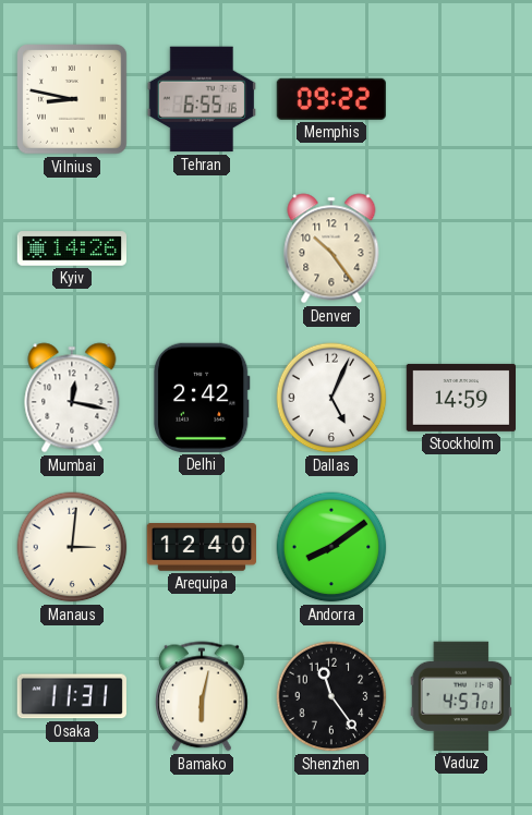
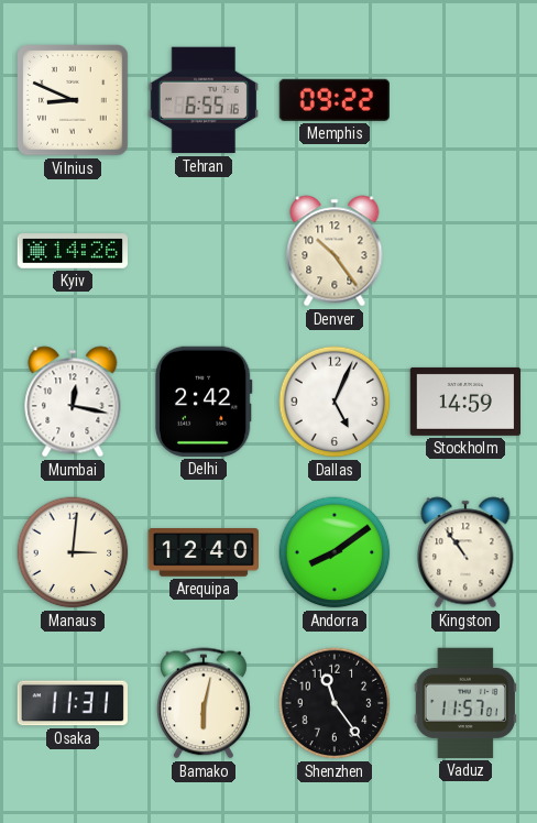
Vilnius: 8:47 -> 8:49 (74, 101)
Kingston: none -> 10:54 (465, 552)
Vaduz: 4:57 -> 11:57 (464, 703)
